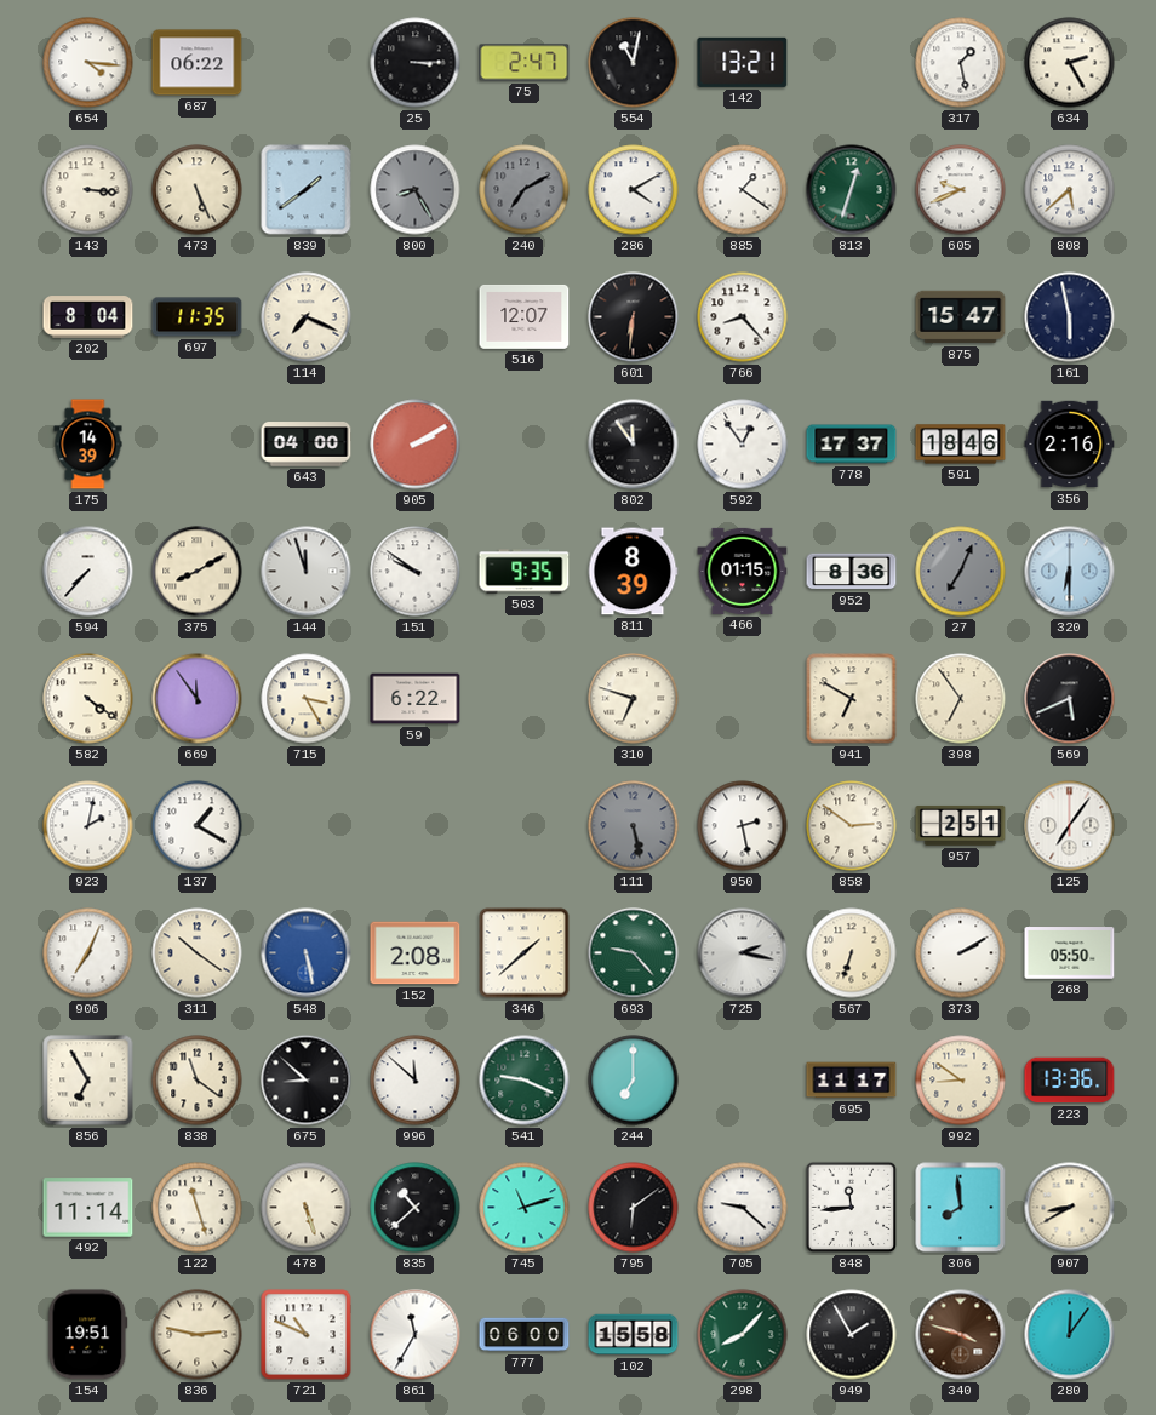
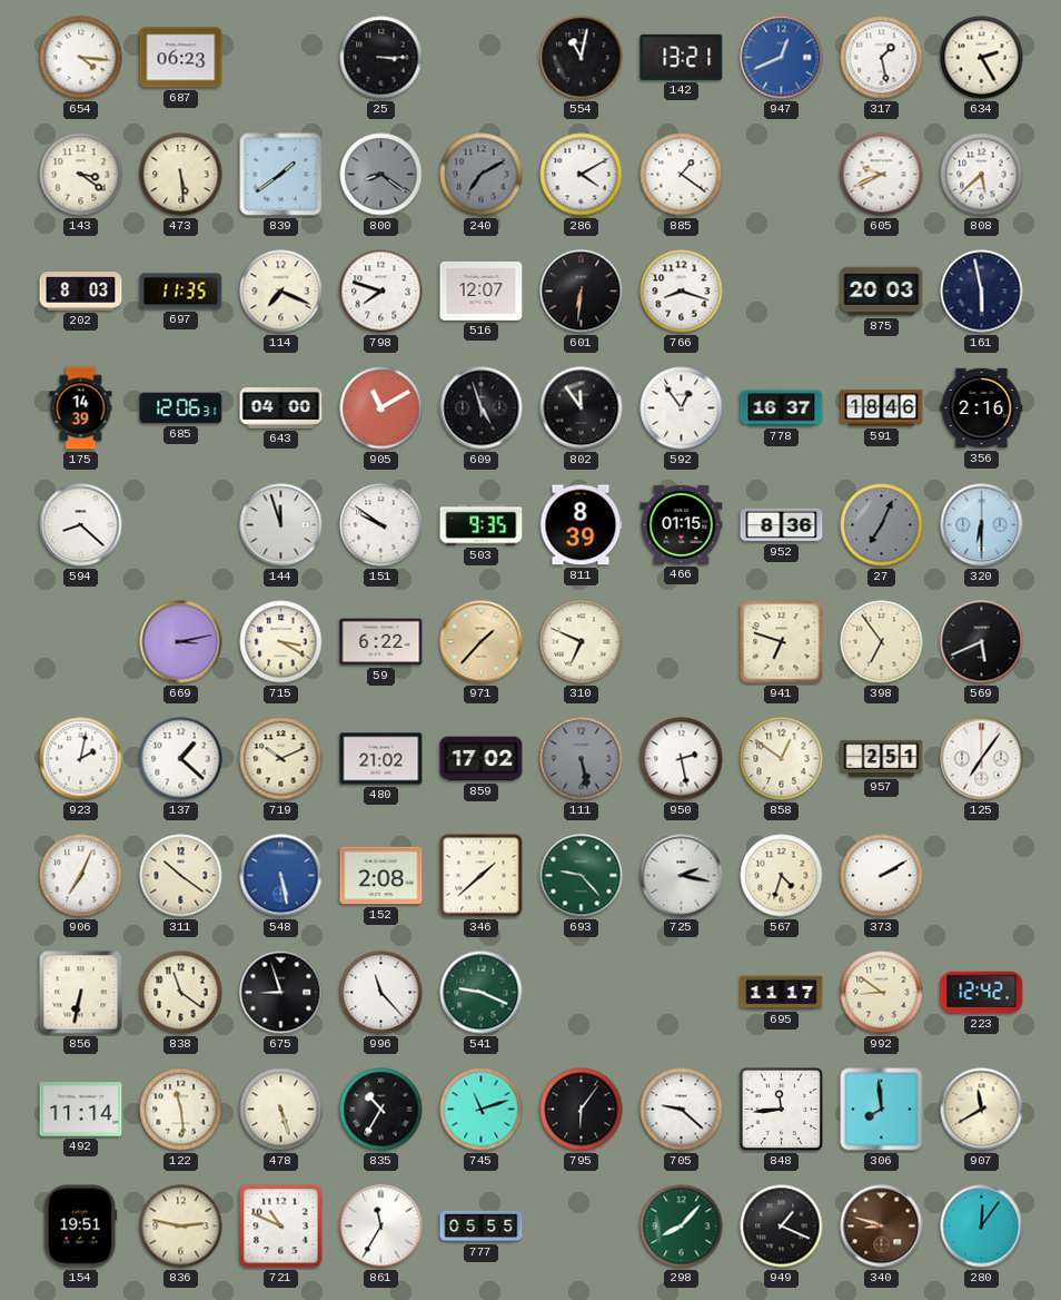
687: 06:22 -> 06:23 (181, 58)
75: 2:47 -> none (525, 63)
947: none -> 12:41 (782, 58)
143: 3:16 -> 3:21 (81, 175)
473: 5:26 -> 5:29 (181, 175)
800: 8:25 -> 8:21 (381, 175)
813: 12:33 -> none (852, 190)
202: 8:04 -> 8:03 (81, 292)
798: none -> 7:48 (381, 292)
766: 8:23 -> 8:18 (682, 292)
875: 15:47 -> 20:03 (882, 292)
685: none -> 12:06 (181, 408)
905: 2:10 -> 11:10 (381, 408)
609: none -> 4:57 (482, 408)
778: 17:37 -> 16:37 (782, 408)
594: 7:37 -> 8:22 (81, 525)
375: 8:10 -> none (198, 572)
582: 4:21 -> none (88, 699)
669: 11:54 -> 3:13 (181, 642)
715: 3:25 -> 3:20 (281, 642)
971: none -> 1:37 (482, 642)
310: 6:48 -> 6:49 (582, 642)
941: 6:50 -> 6:48 (782, 642)
137: 1:20 -> 1:22 (181, 759)
719: none -> 10:11 (281, 759)
480: none -> 21:02 (381, 759)
859: none -> 17:02 (482, 759)
858: 2:51 -> 12:51 (782, 759)
567: 6:33 -> 4:33 (782, 876)
268: 05:50 -> none (1070, 953)
856: 6:55 -> 6:32 (81, 993)
675: 8:52 -> 8:57 (281, 993)
996: 11:52 -> 11:23 (381, 993)
244: 7:00 -> none (634, 1081)
223: 13:36 -> 12:42 (982, 993)
122: 11:27 -> 11:29 (181, 1110)
835: 10:38 -> 10:35 (381, 1110)
795: 6:09 -> 6:06 (582, 1110)
907: 8:40 -> 11:40 (982, 1110)
777: 06:00 -> 05:55 (482, 1227)
102: 15:58 -> none (634, 1335)
949: 1:55 -> 1:19 (782, 1227)
340: 3:48 -> 8:48 (882, 1227)
